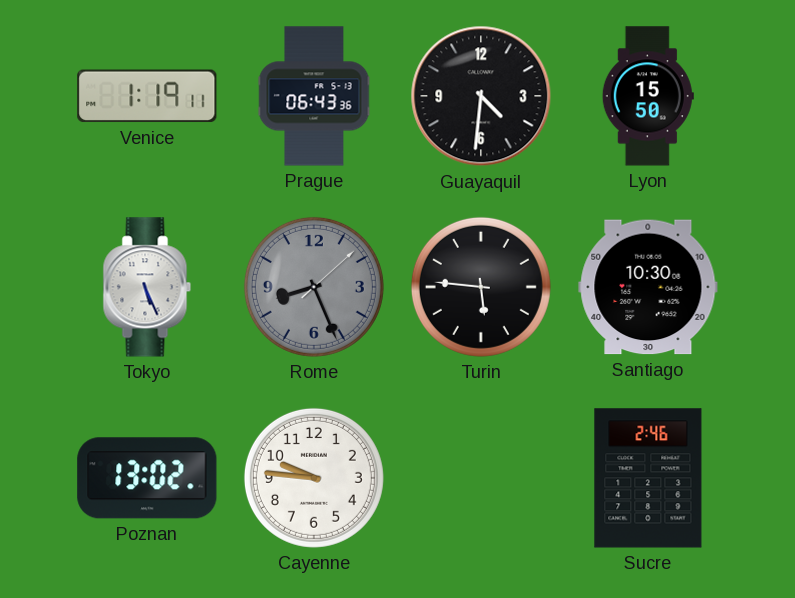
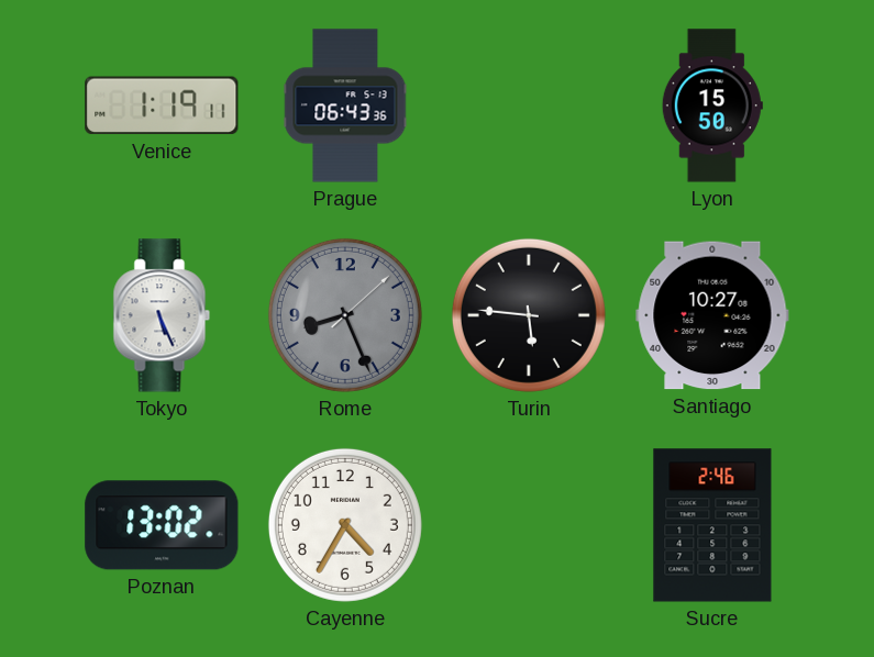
Guayaquil: 4:31 -> none (481, 96)
Santiago: 10:30 -> 10:27 (712, 315)
Cayenne: 9:46 -> 4:35 (345, 525)
